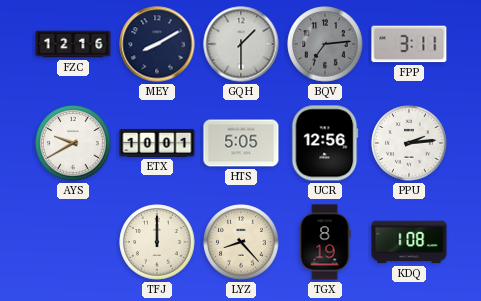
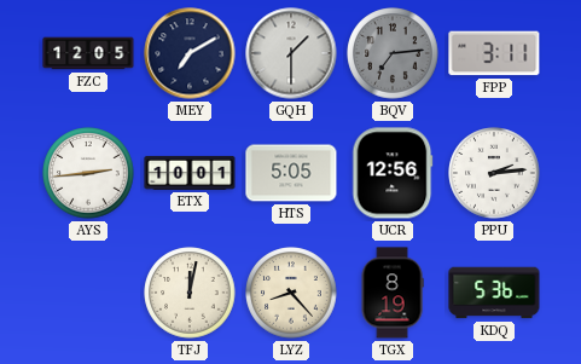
FZC: 12:16 -> 12:05 (88, 53)
MEY: 8:10 -> 7:10 (190, 53)
AYS: 9:40 -> 2:44 (88, 173)
TFJ: 12:00 -> 12:02 (190, 293)
KDQ: 1:08 -> 5:36 (494, 293)
